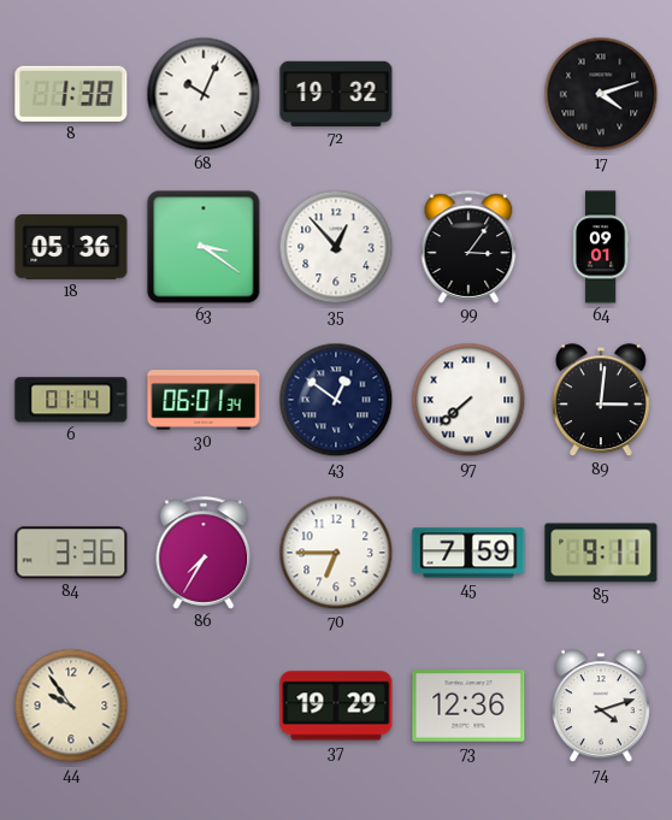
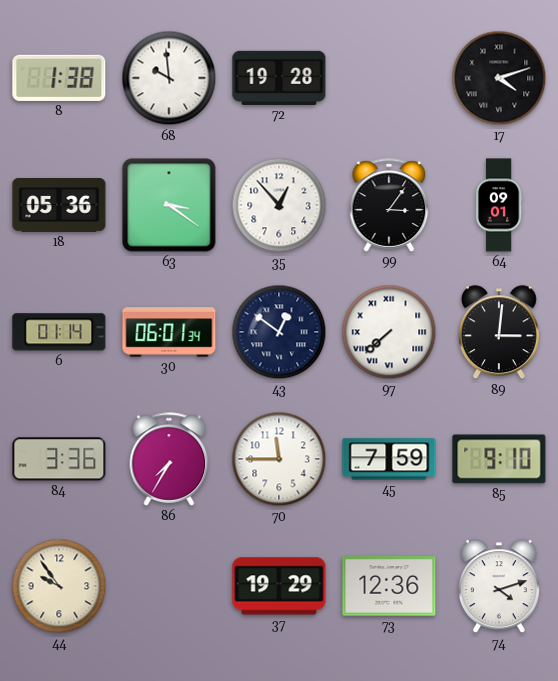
68: 10:04 -> 9:59 (169, 78)
72: 19:32 -> 19:28 (279, 78)
70: 6:45 -> 11:45 (279, 459)
85: 9:11 -> 9:10 (499, 459)
